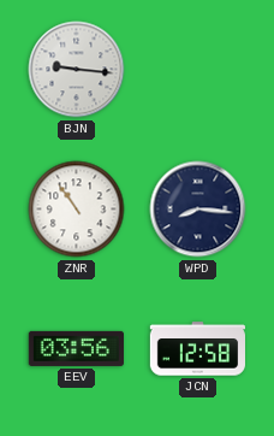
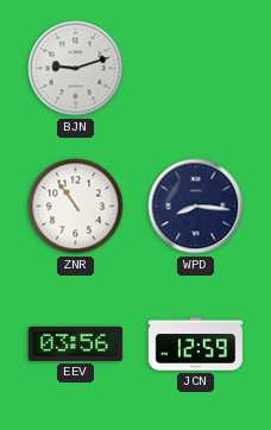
BJN: 9:16 -> 9:12 (76, 69)
JCN: 12:58 -> 12:59 (195, 344)
